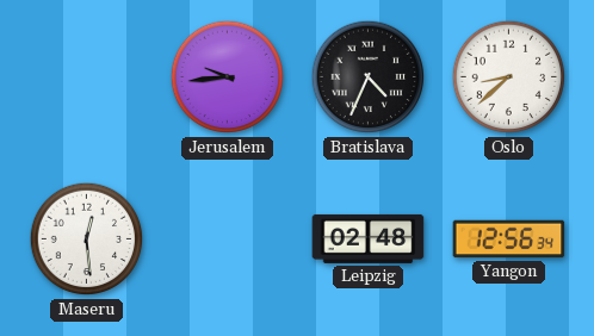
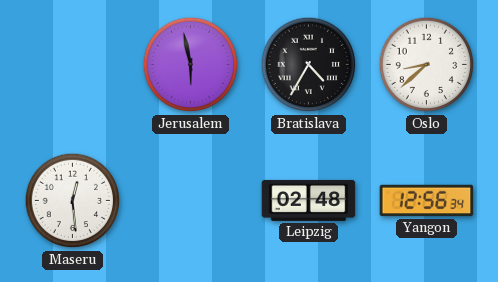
Jerusalem: 9:44 -> 5:58 (191, 65)
Bratislava: 4:34 -> 4:35 (309, 65)
